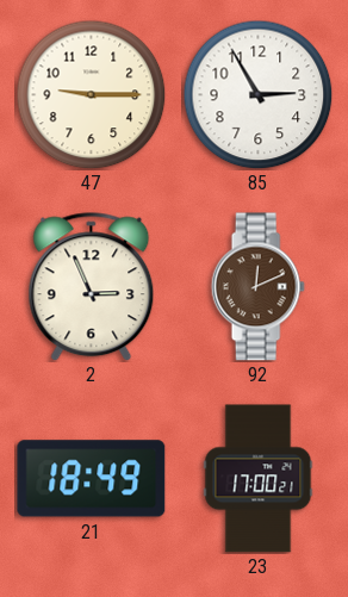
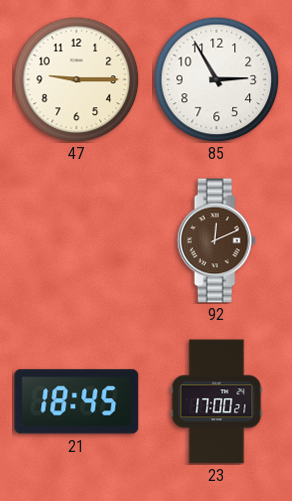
2: 2:56 -> none (92, 287)
21: 18:49 -> 18:45 (77, 402)
